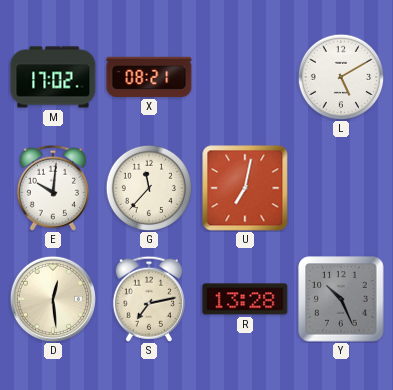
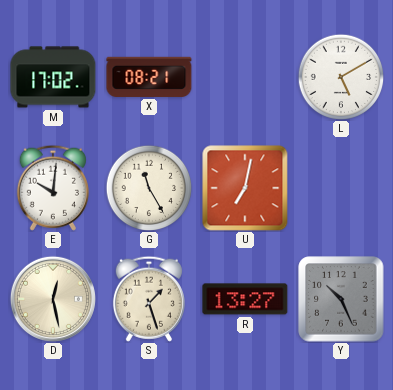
G: 11:37 -> 11:25 (149, 188)
D: 12:29 -> 12:28 (53, 299)
S: 7:13 -> 1:27 (149, 299)
R: 13:28 -> 13:27 (245, 299)
